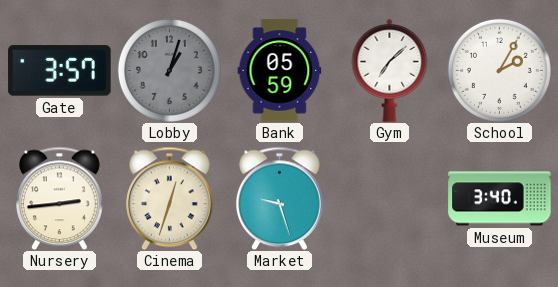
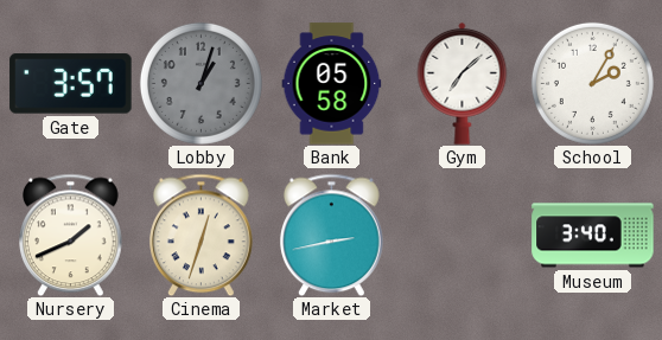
Bank: 05:59 -> 05:58 (332, 84)
Nursery: 2:44 -> 1:41 (71, 235)
Market: 9:27 -> 2:43 (332, 235)
